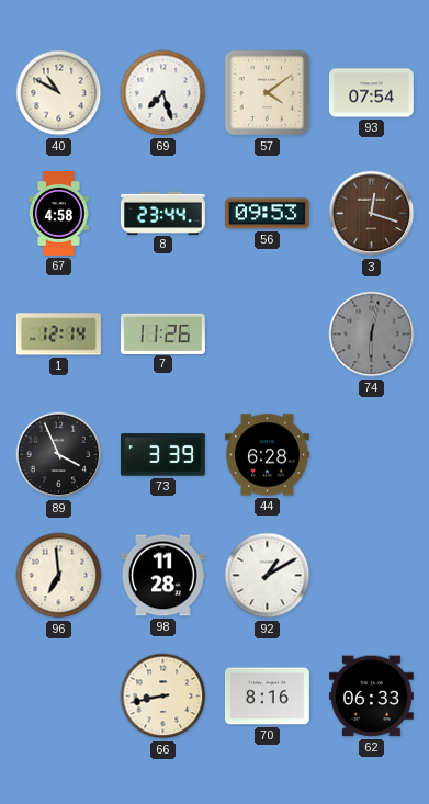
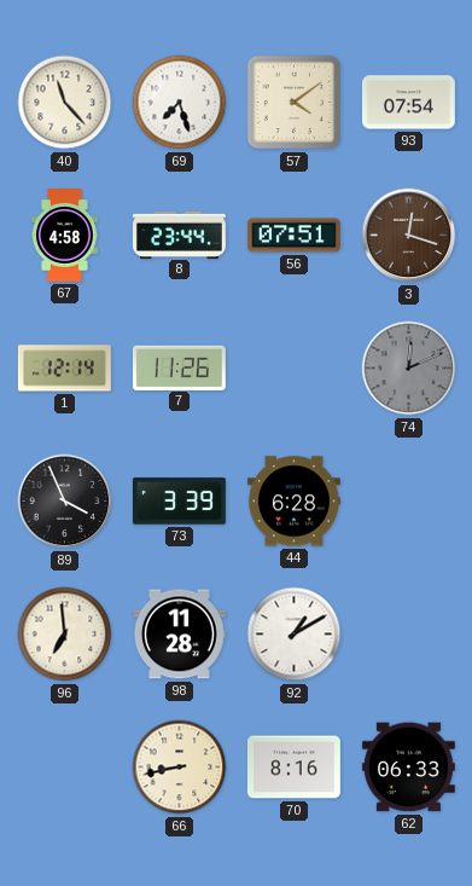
40: 10:50 -> 11:23 (65, 103)
56: 09:53 -> 07:51 (293, 236)
74: 6:02 -> 12:11 (409, 369)
